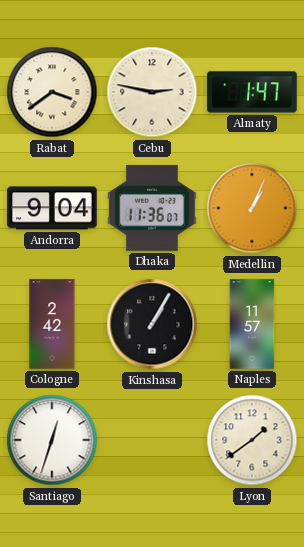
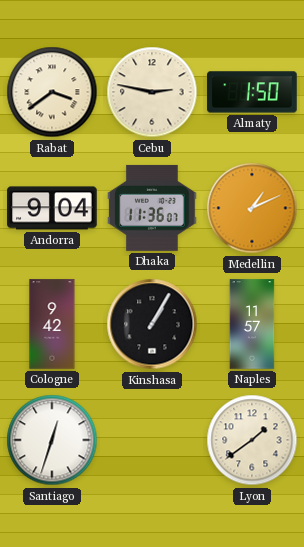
Almaty: 1:47 -> 1:50 (252, 92)
Medellin: 1:04 -> 1:11 (252, 208)
Cologne: 2:42 -> 9:42 (52, 324)
